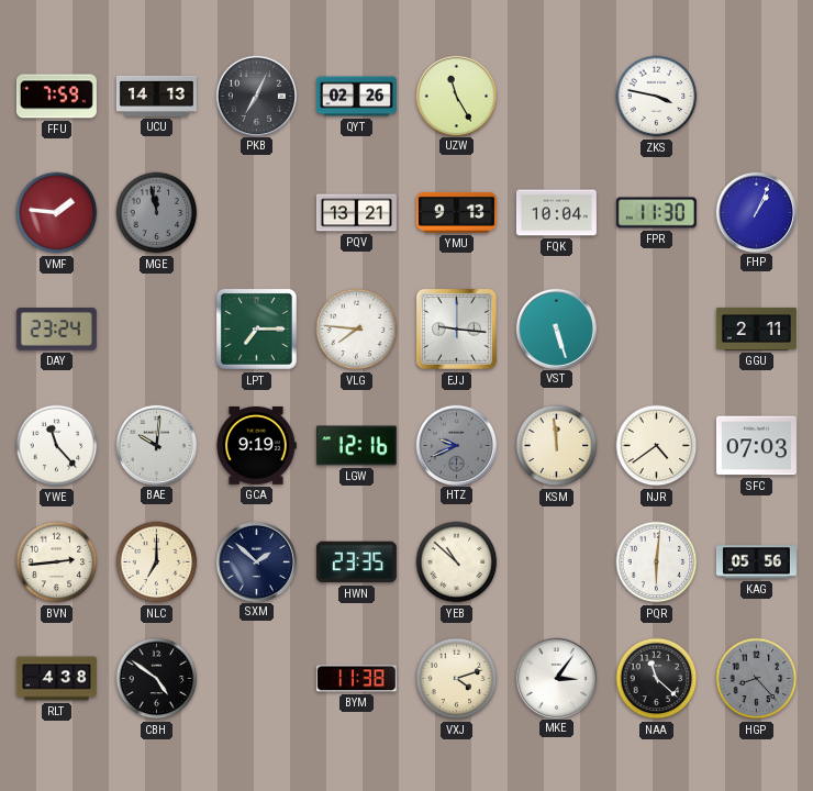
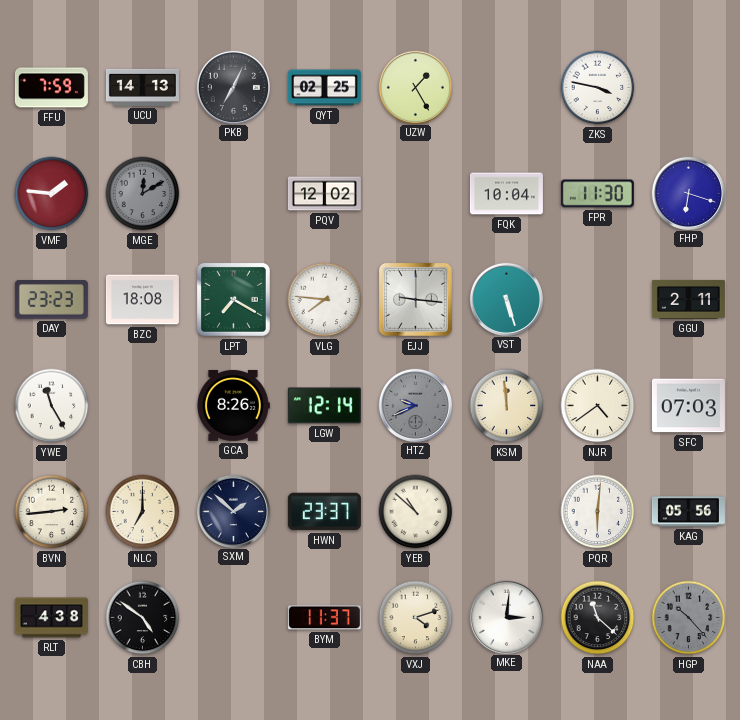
QYT: 02:26 -> 02:25 (324, 88)
UZW: 11:25 -> 1:25 (415, 87)
MGE: 11:58 -> 12:10 (143, 194)
PQV: 13:21 -> 12:02 (324, 194)
YMU: 9:13 -> none (456, 212)
FHP: 1:04 -> 6:18 (688, 193)
DAY: 23:24 -> 23:23 (51, 300)
BZC: none -> 18:08 (142, 300)
LPT: 7:15 -> 7:20 (233, 299)
YWE: 11:23 -> 11:25 (52, 406)
BAE: 10:01 -> none (156, 445)
GCA: 9:19 -> 8:26 (233, 405)
LGW: 12:16 -> 12:14 (324, 406)
HWN: 23:35 -> 23:37 (324, 512)
BYM: 11:38 -> 11:37 (324, 618)
MKE: 3:06 -> 3:01 (506, 617)
HGP: 8:23 -> 10:23 (689, 618)
